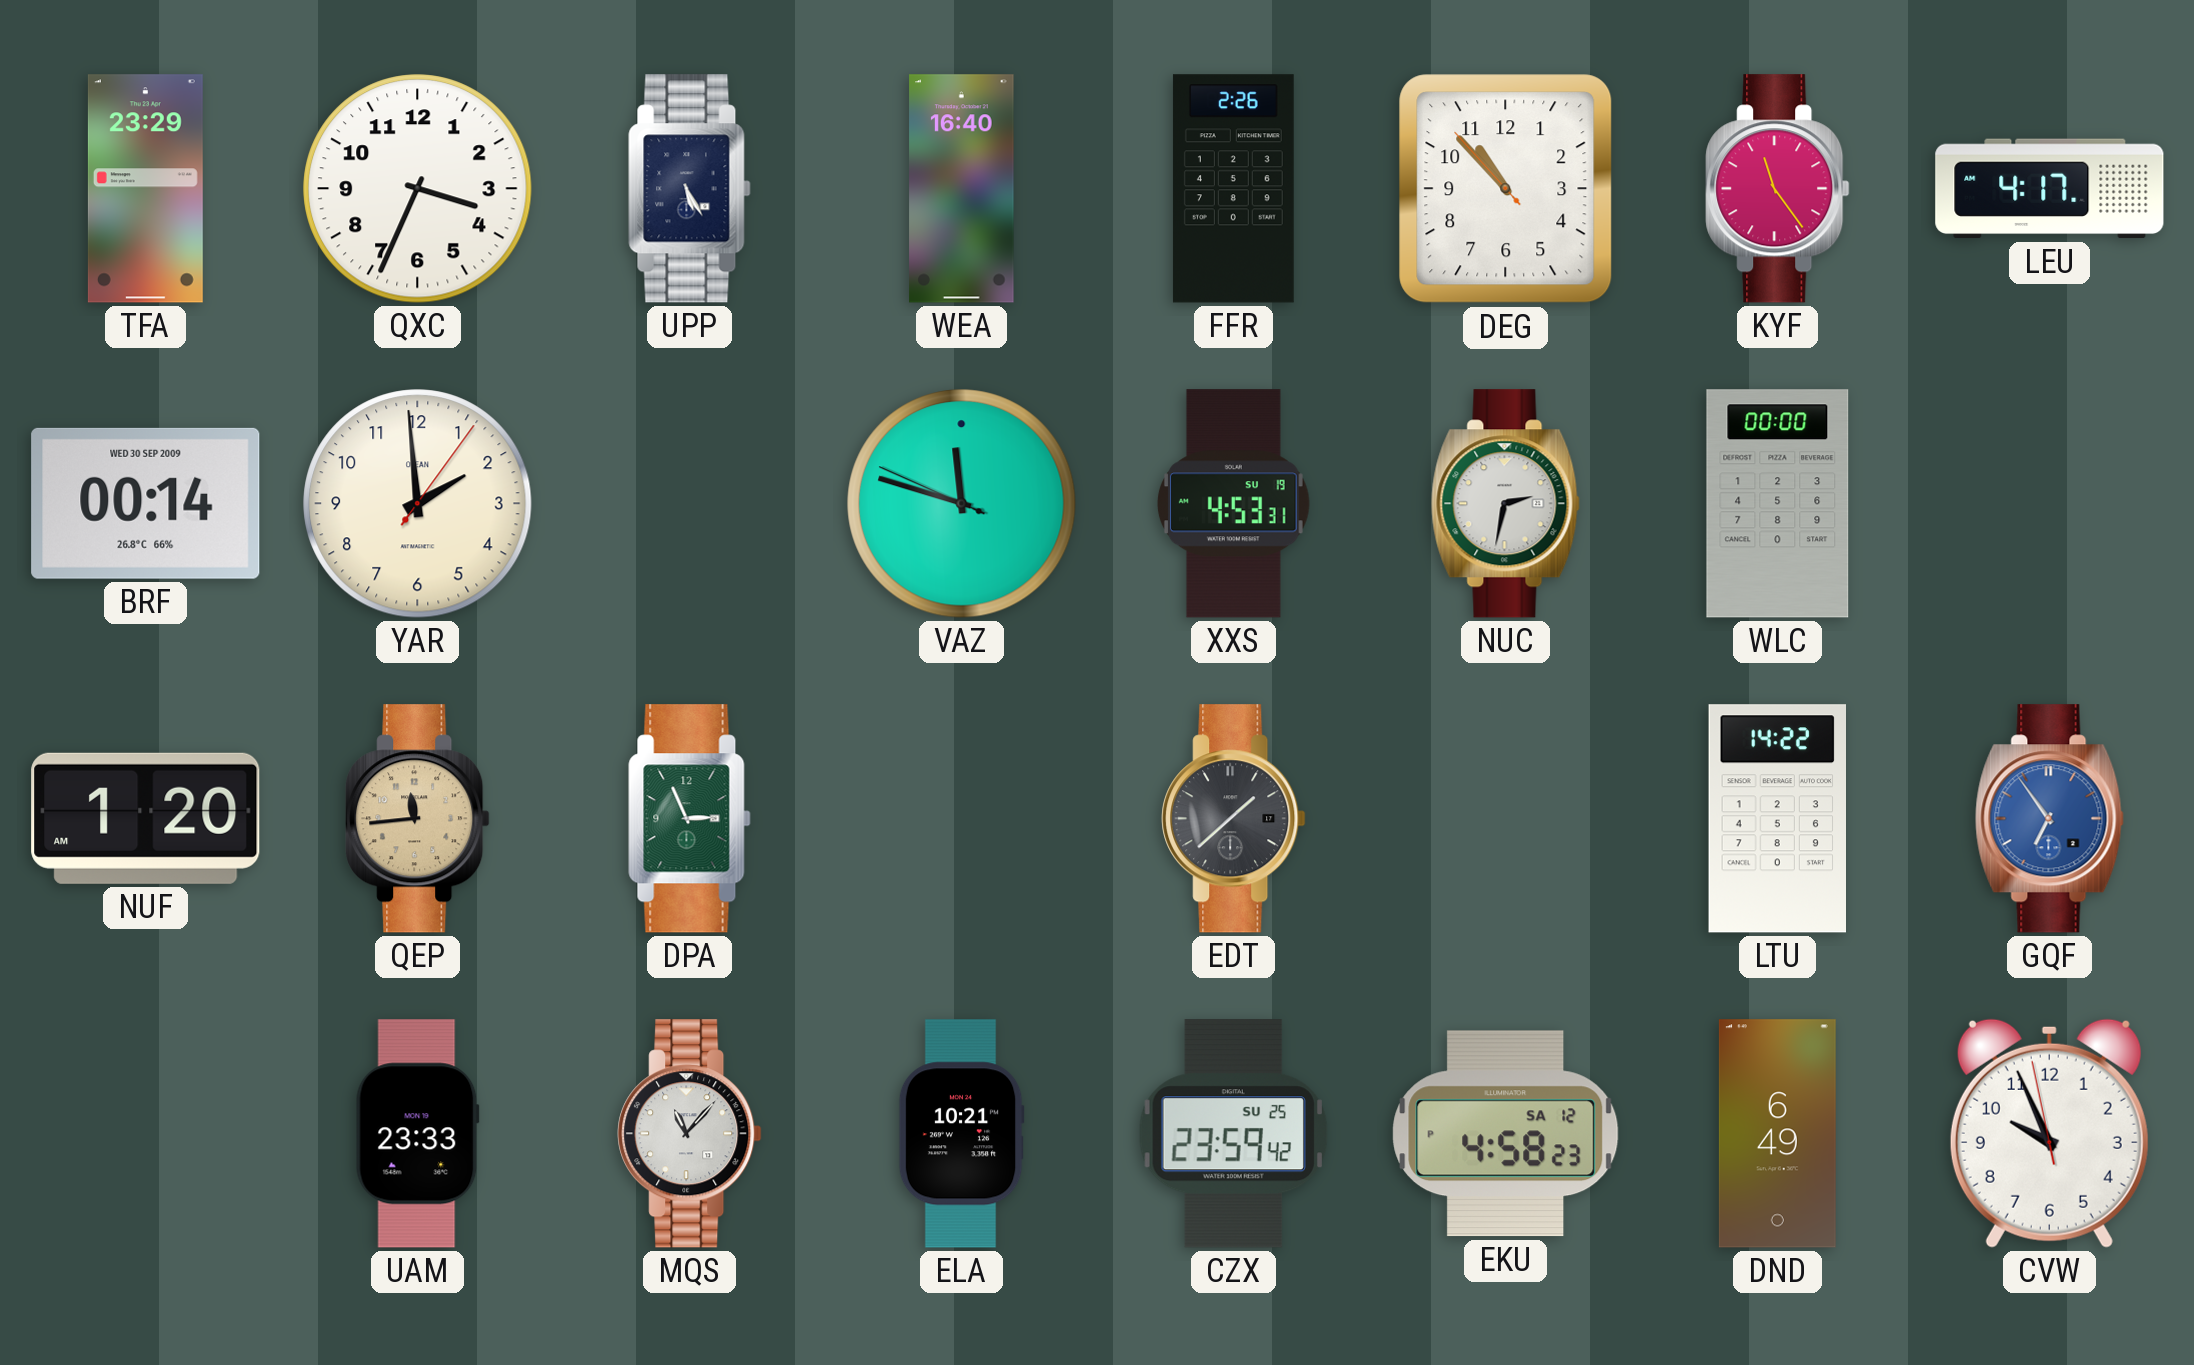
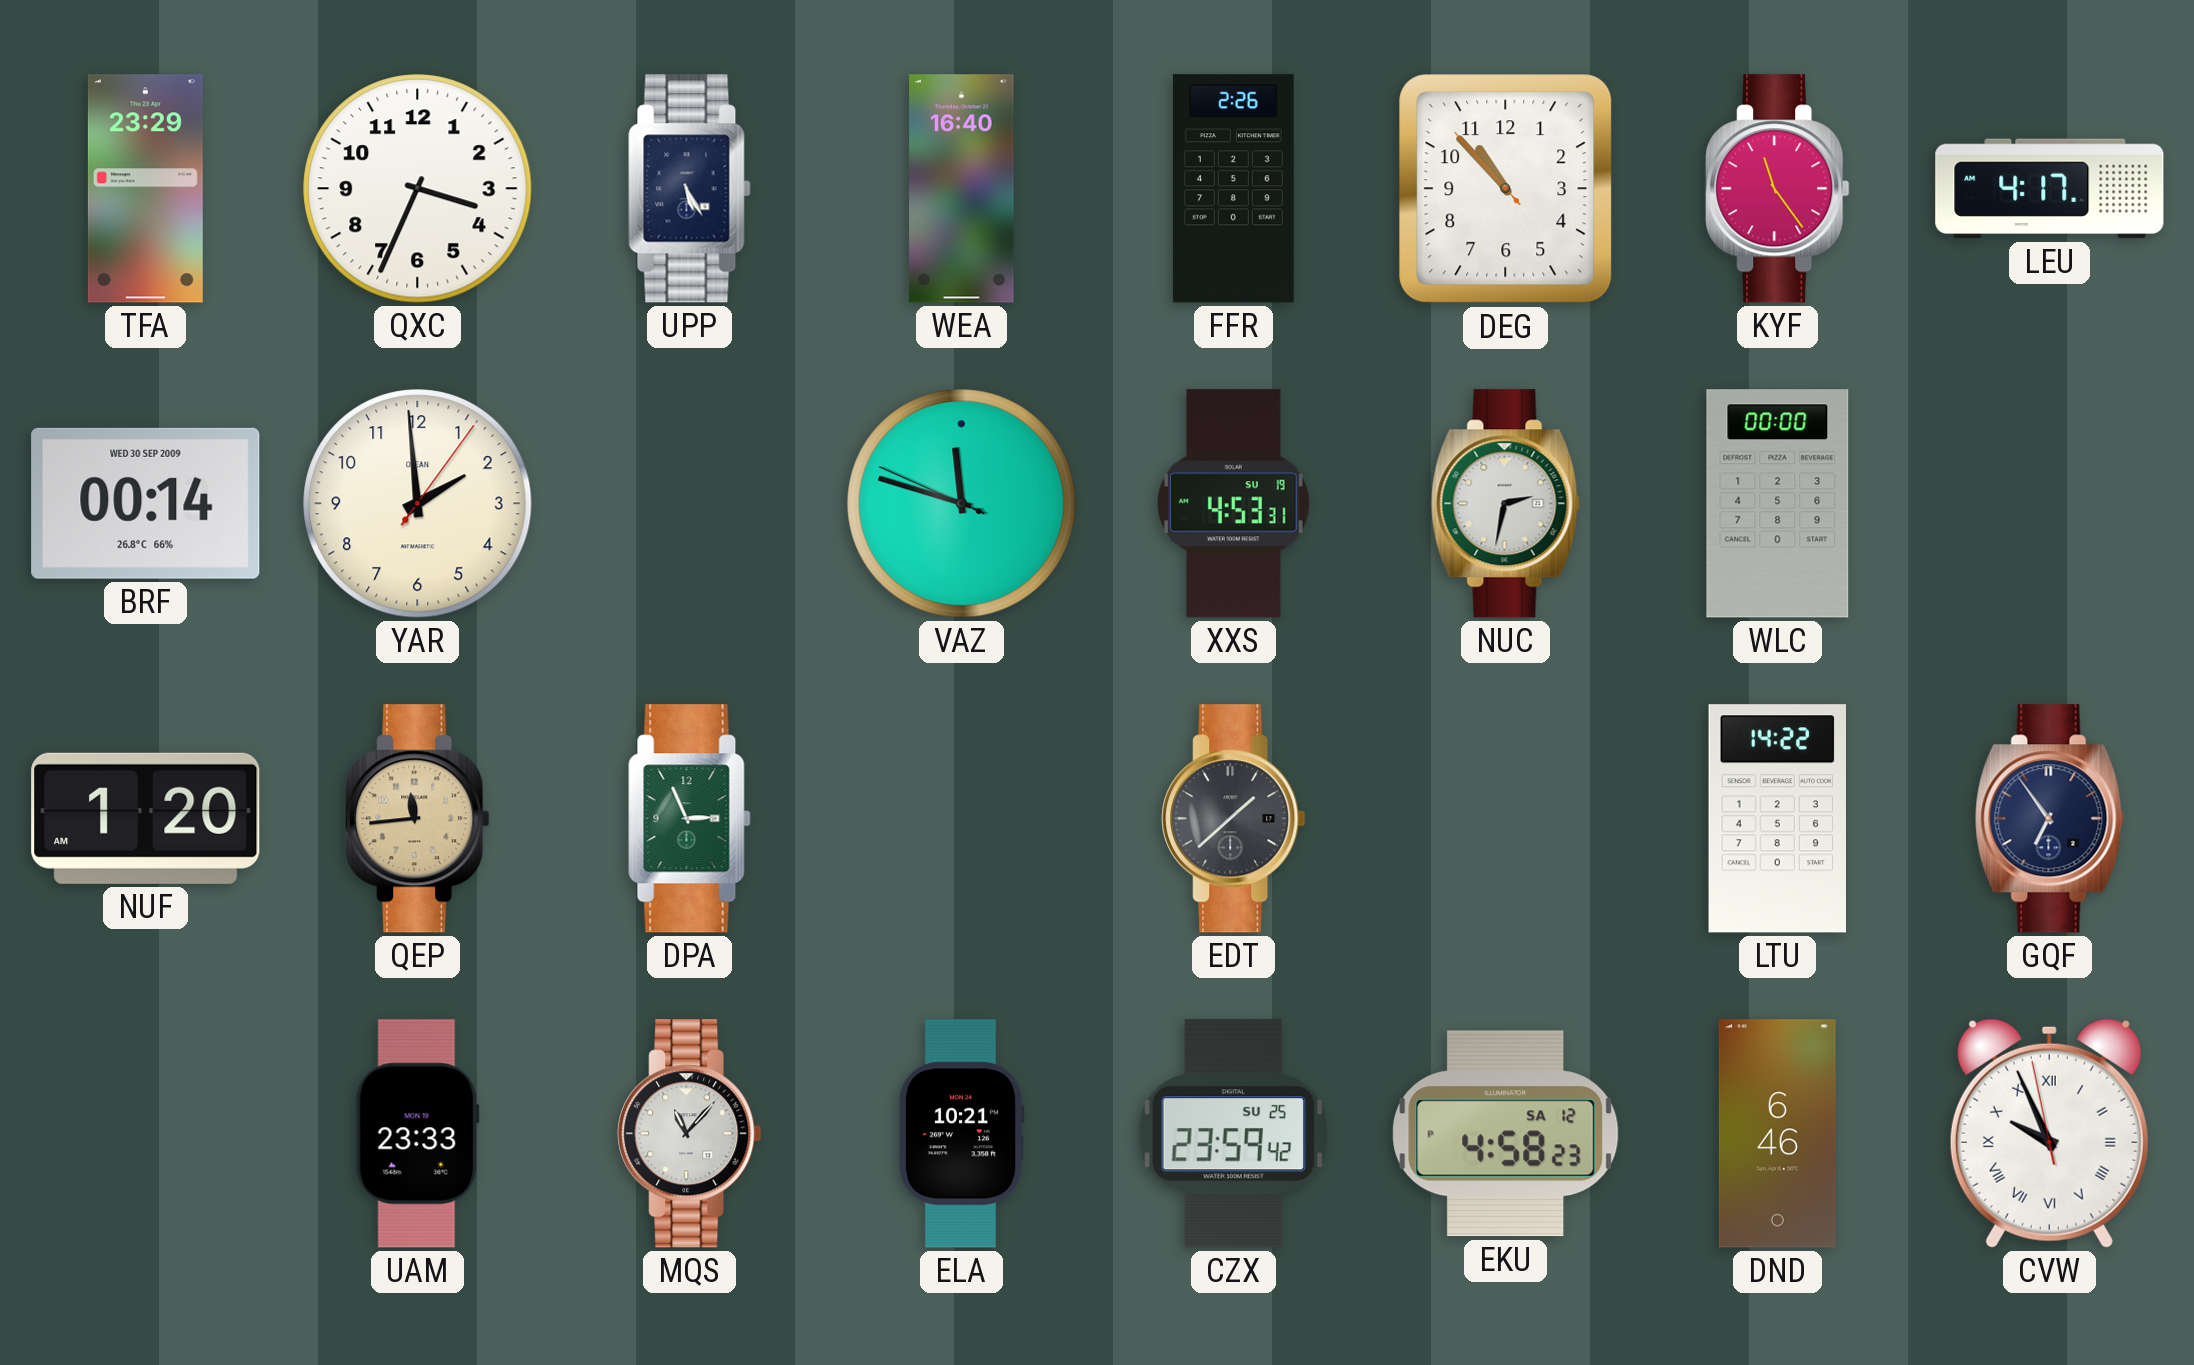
GQF dial: blue -> navy (2049, 819)
DND: 6:49 -> 6:46 (1777, 1134)
CVW numerals: Arabic -> Roman (2049, 1133)
